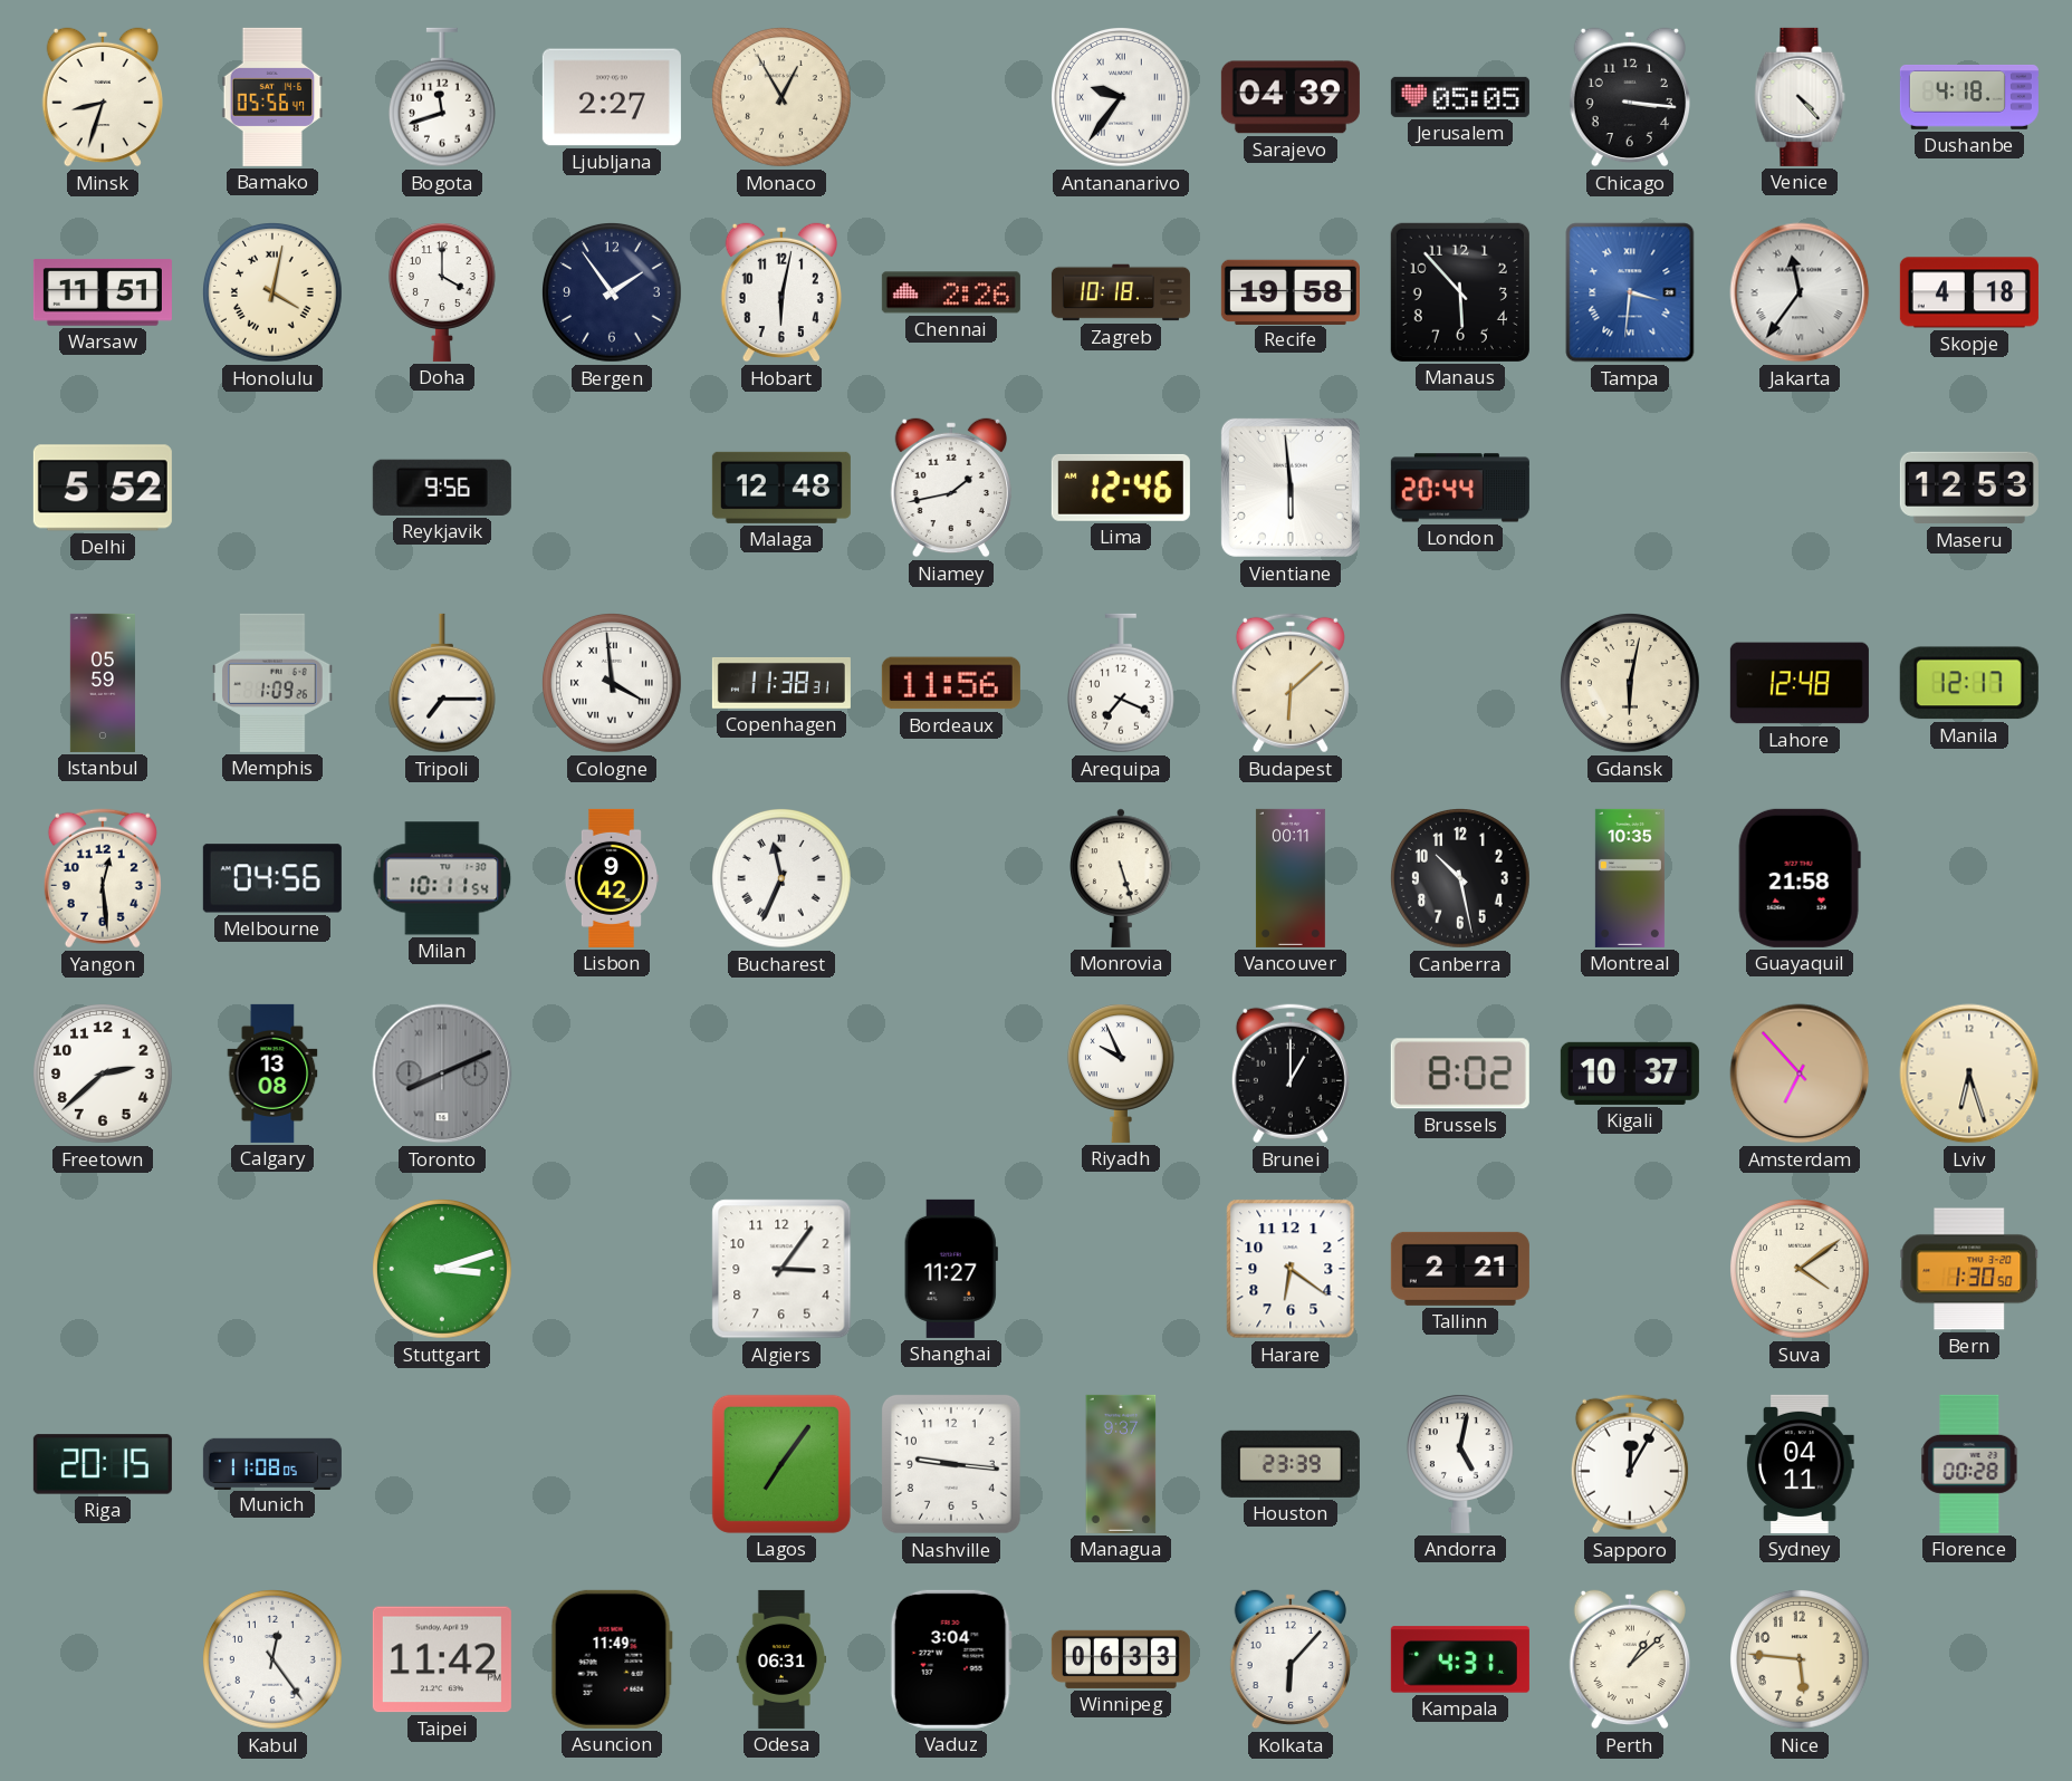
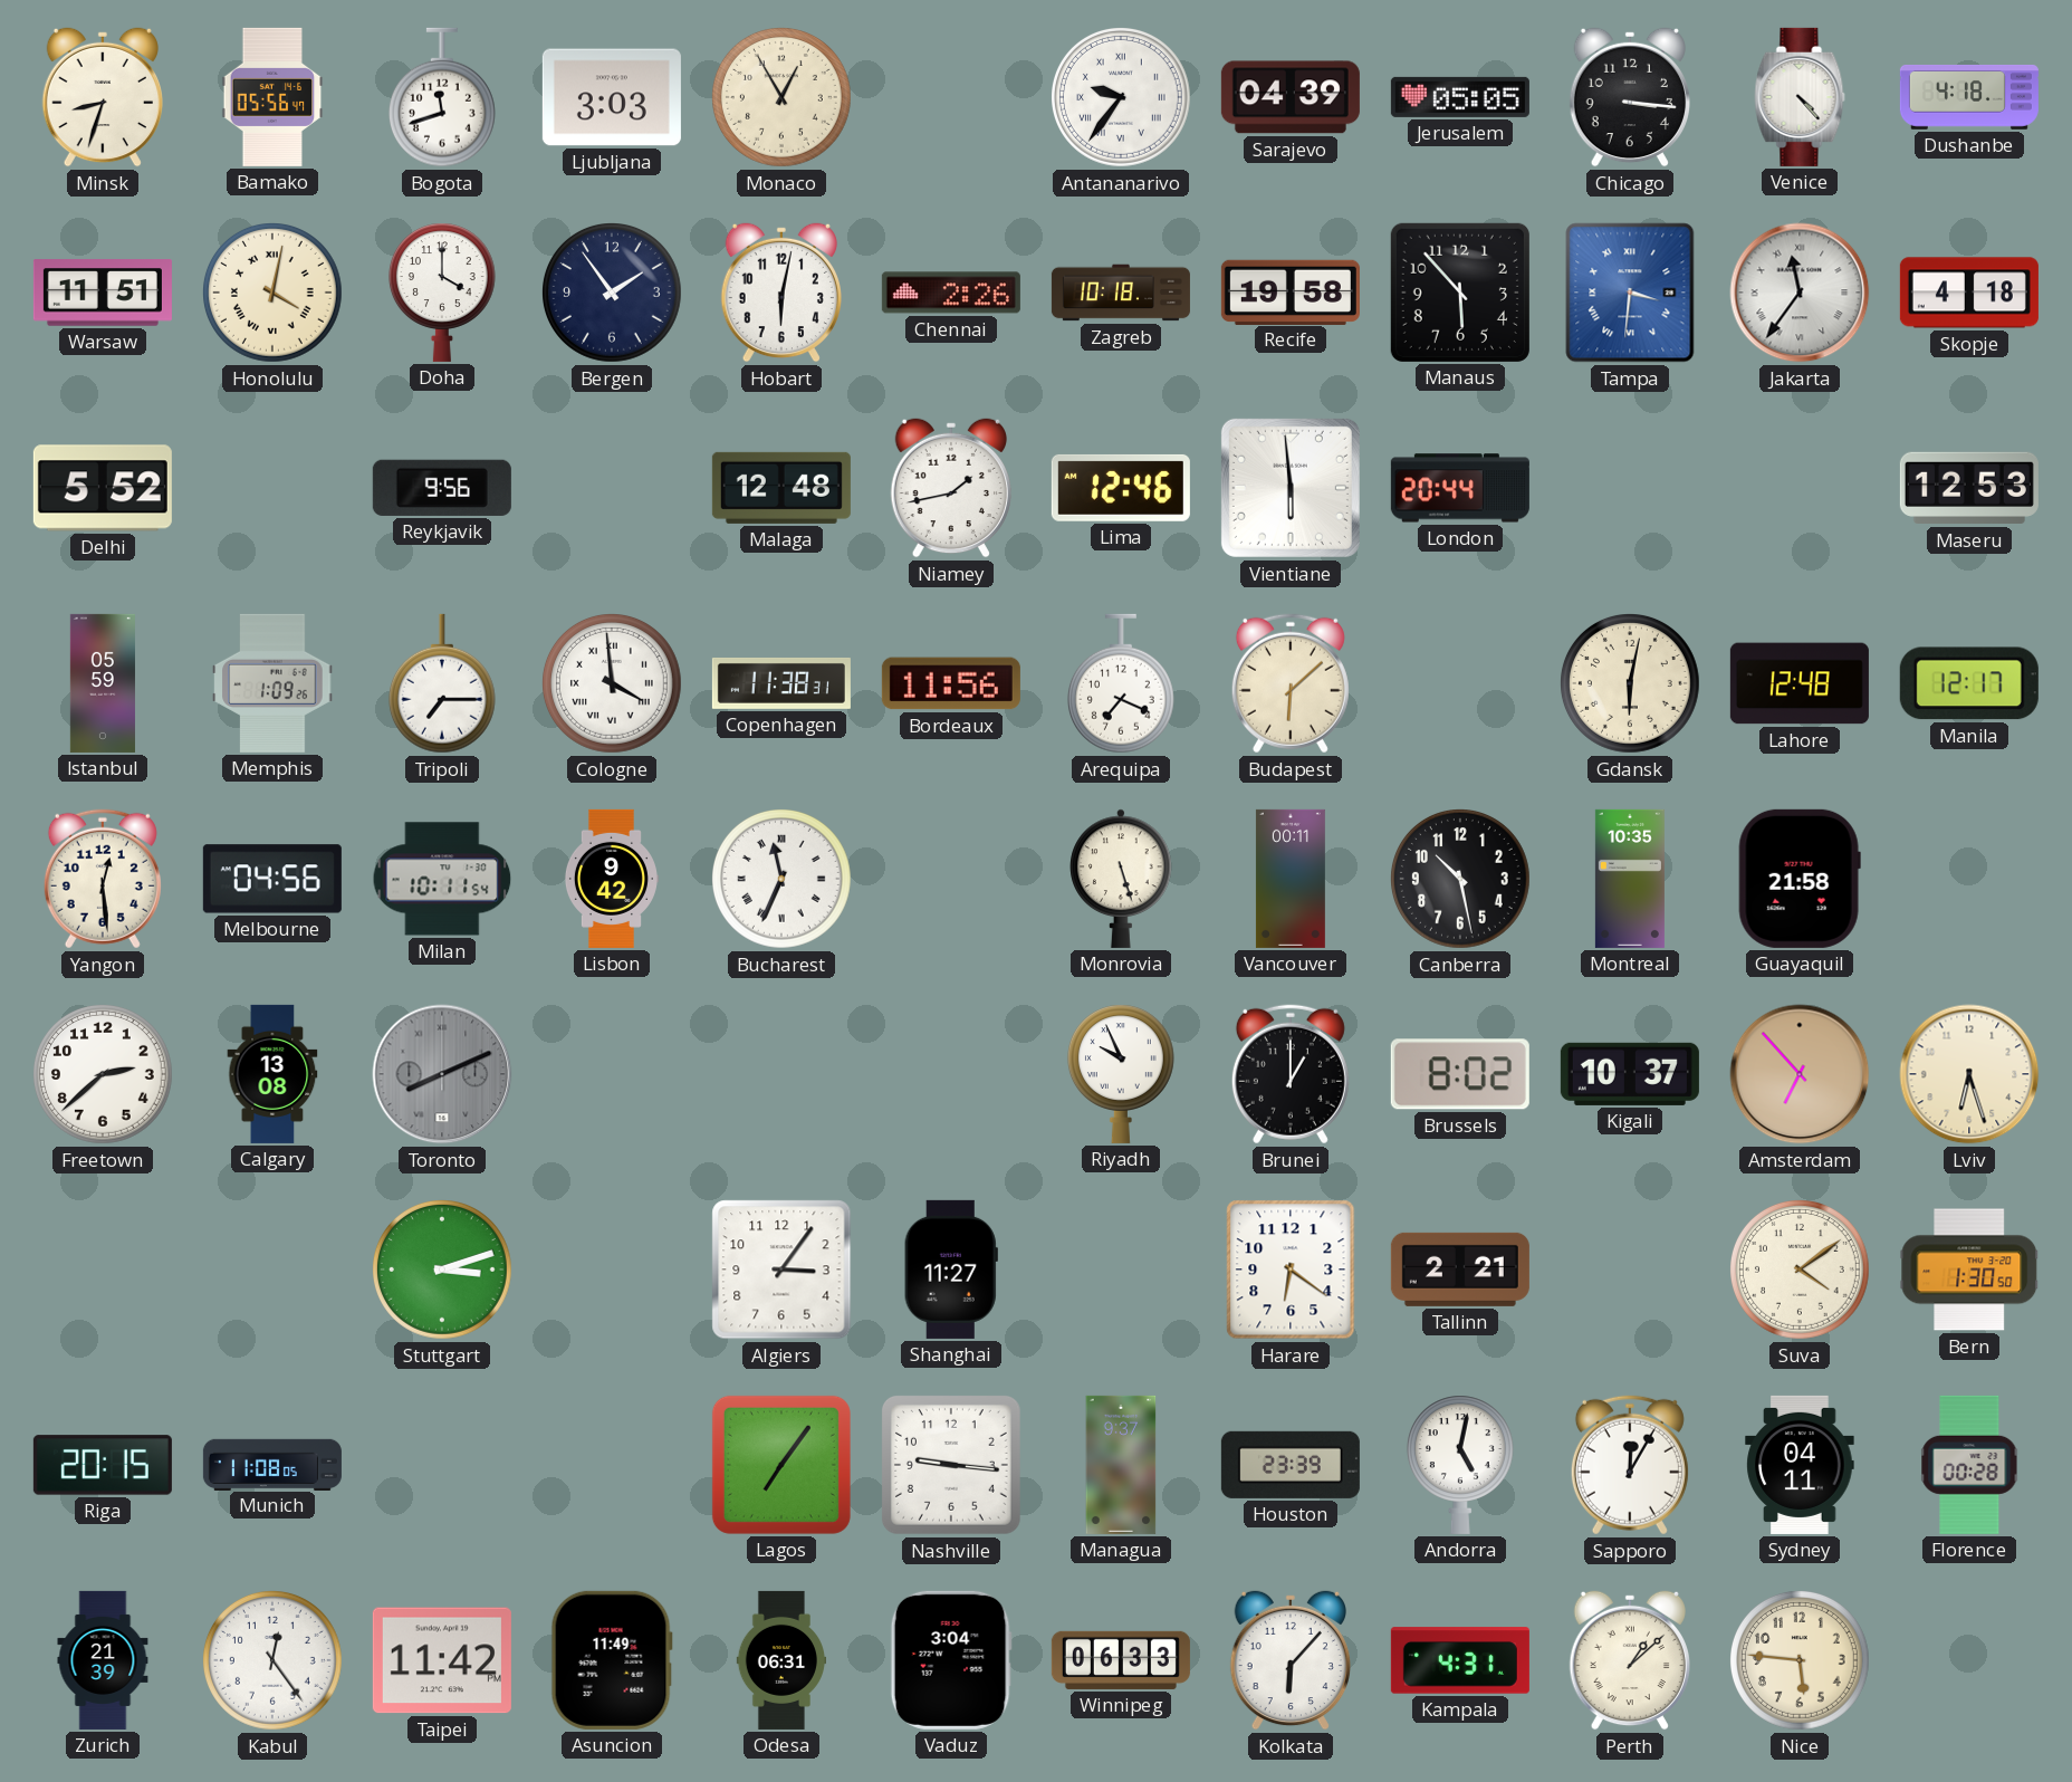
Ljubljana: 2:27 -> 3:03 (612, 97)
Zurich: none -> 21:39 (103, 1660)
